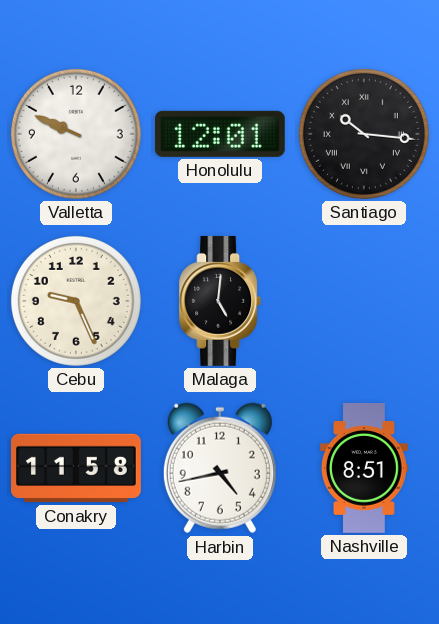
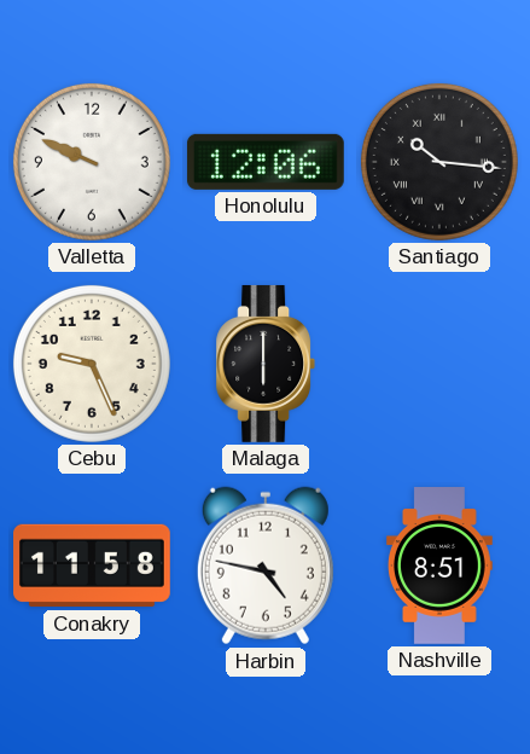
Honolulu: 12:01 -> 12:06 (266, 162)
Malaga: 5:01 -> 6:00 (266, 364)
Harbin: 4:43 -> 4:47 (266, 565)
